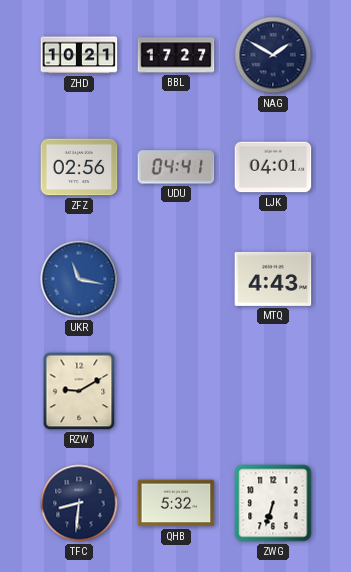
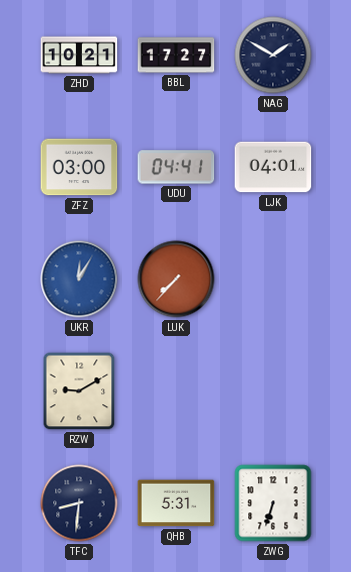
ZFZ: 02:56 -> 03:00 (79, 167)
UKR: 11:17 -> 12:05 (79, 279)
LUK: none -> 7:37 (176, 279)
MTQ: 4:43 -> none (273, 279)
QHB: 5:32 -> 5:31 (176, 503)
